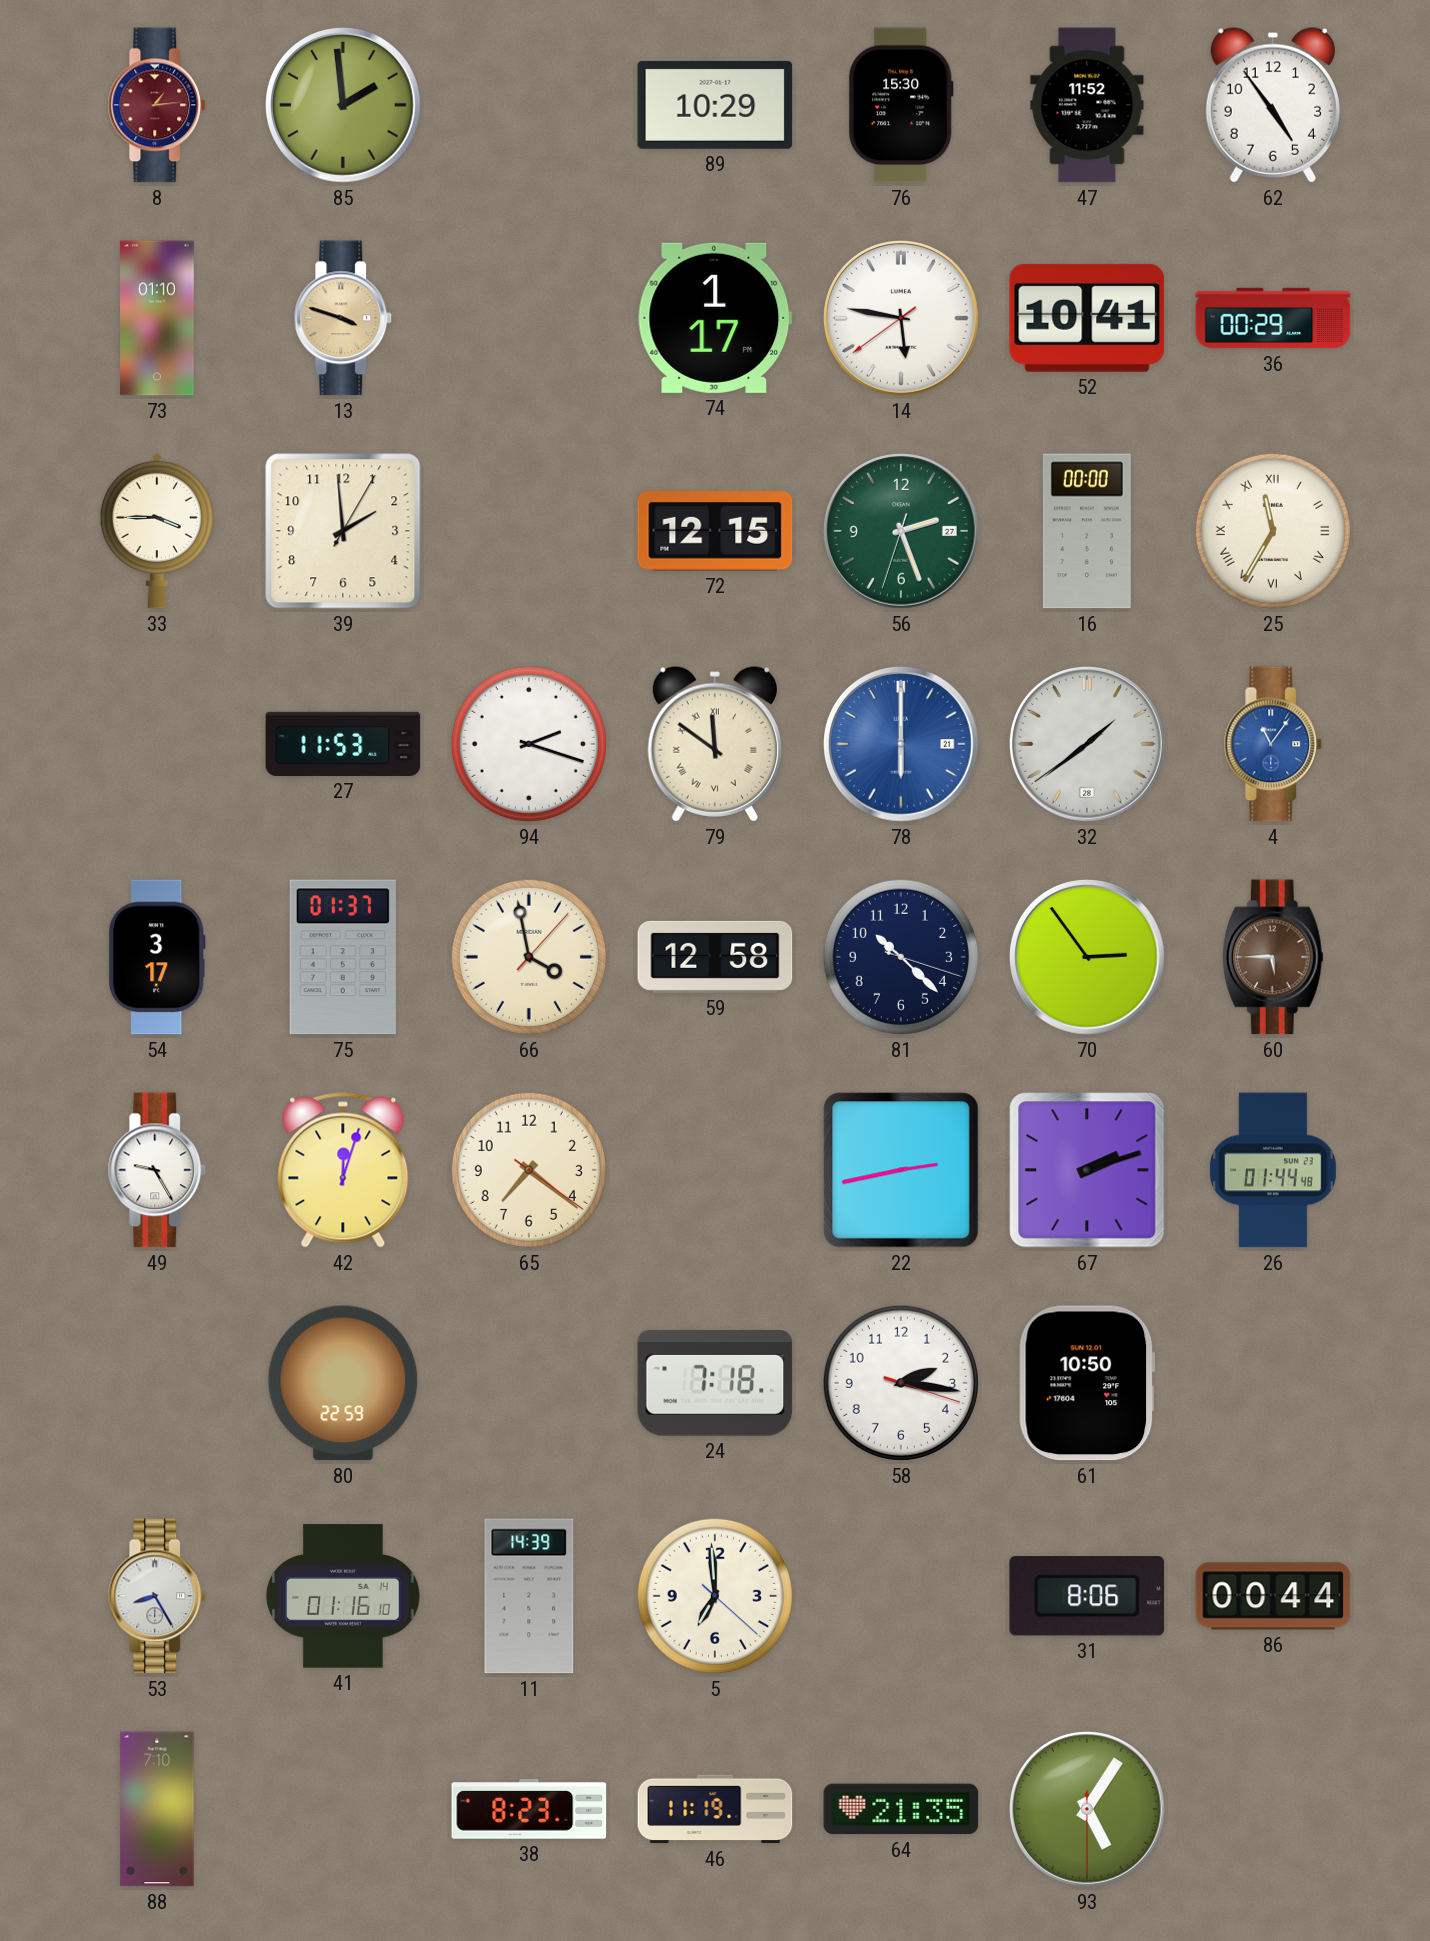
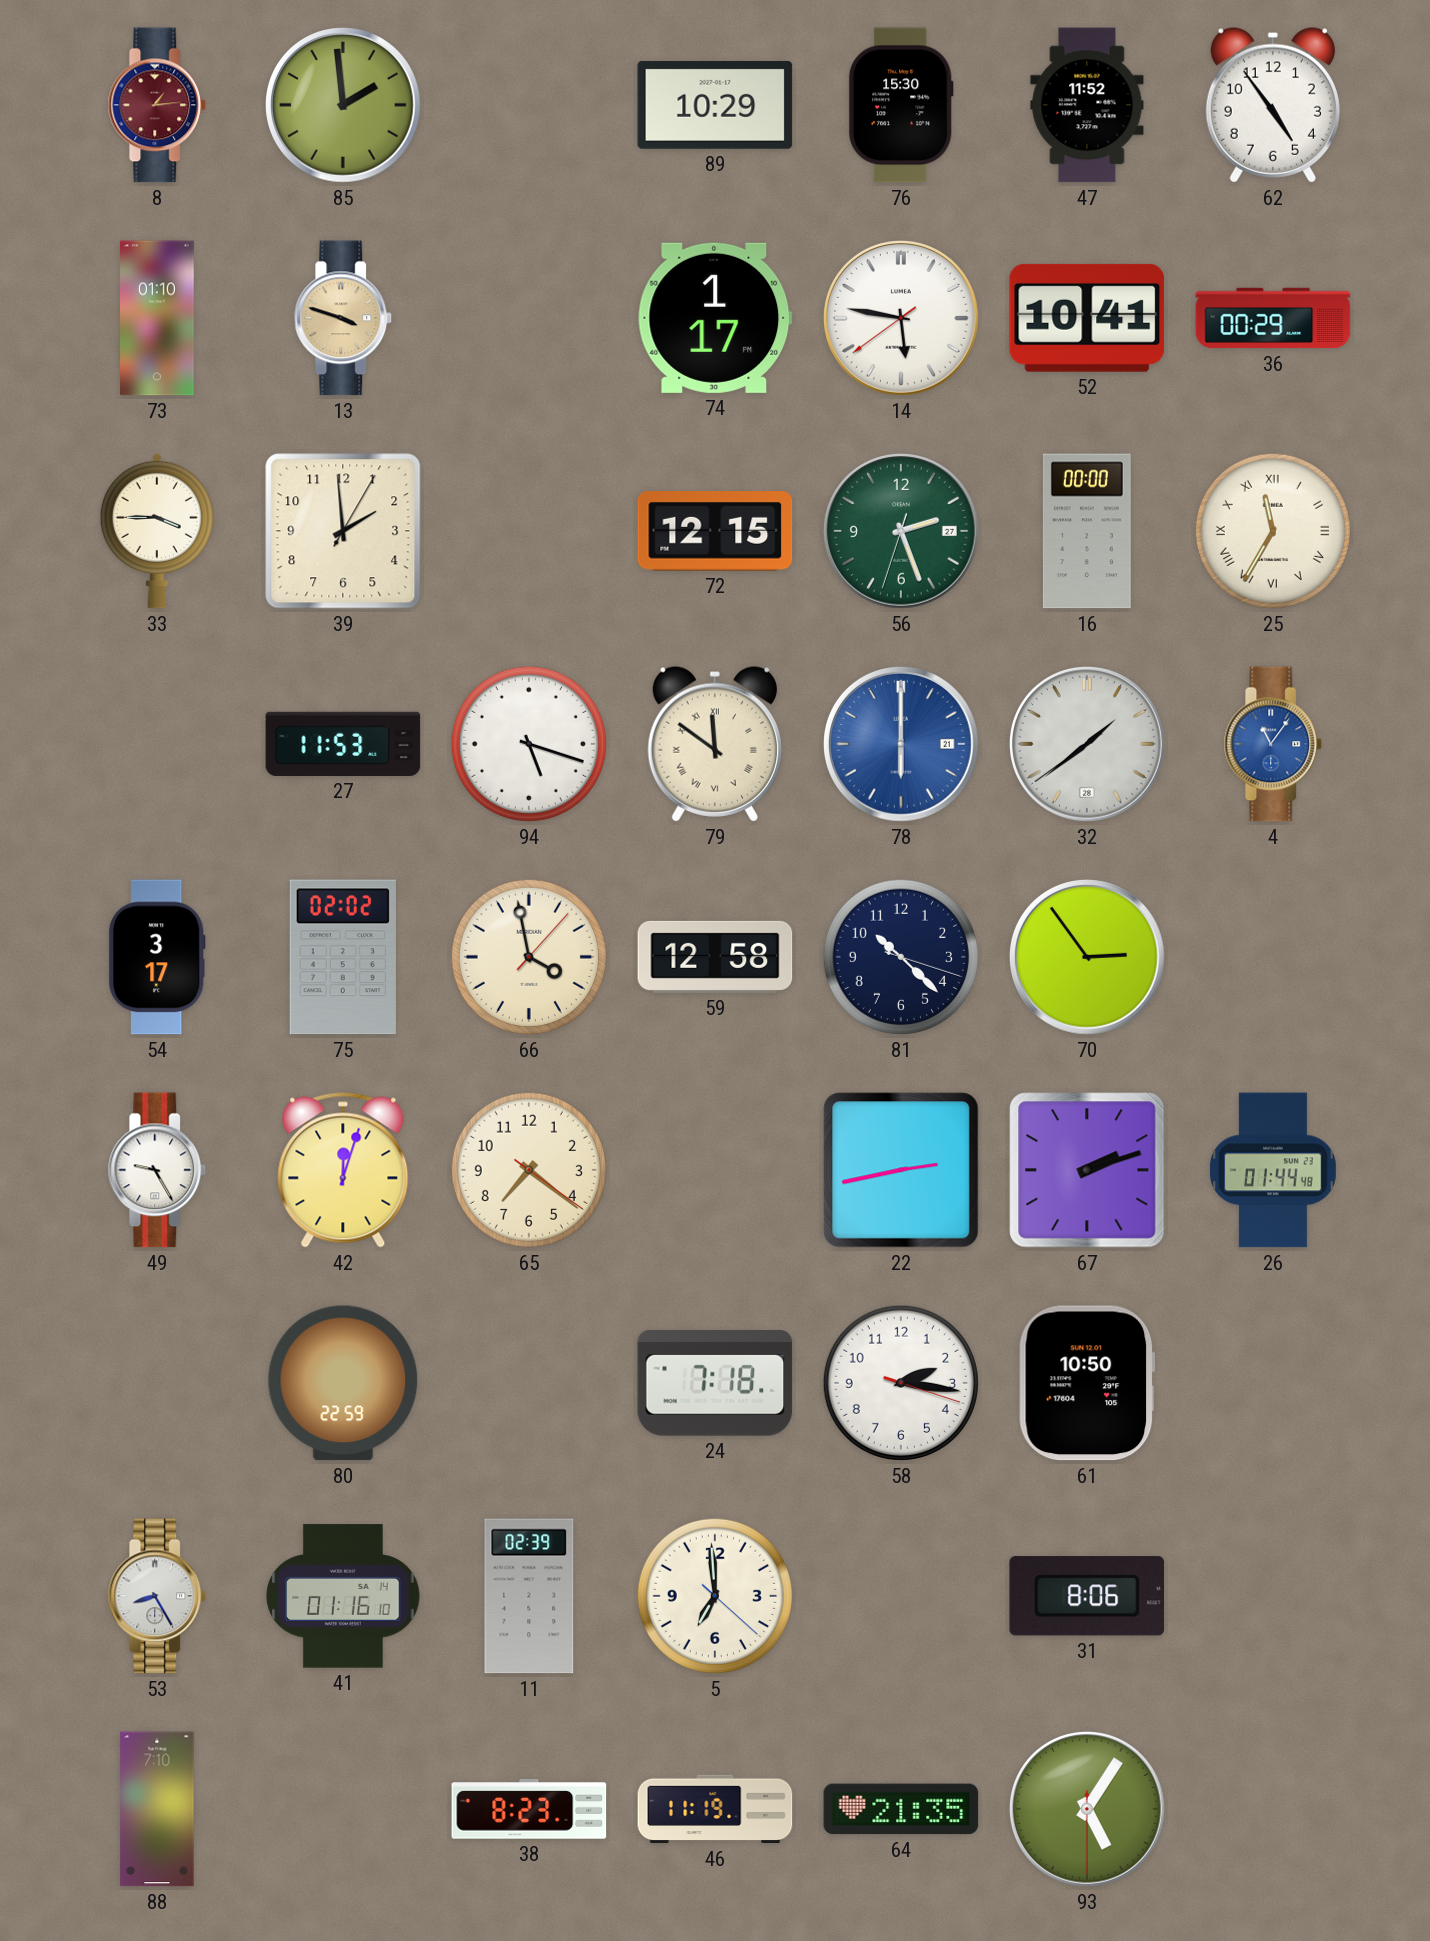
94: 2:18 -> 5:18 (529, 744)
75: 01:37 -> 02:02 (343, 957)
60: 5:45 -> none (1273, 957)
11: 14:39 -> 02:39 (529, 1596)
86: 00:44 -> none (1273, 1596)
